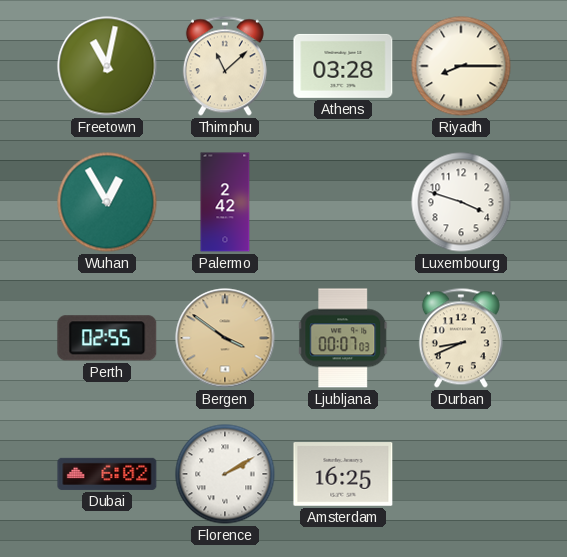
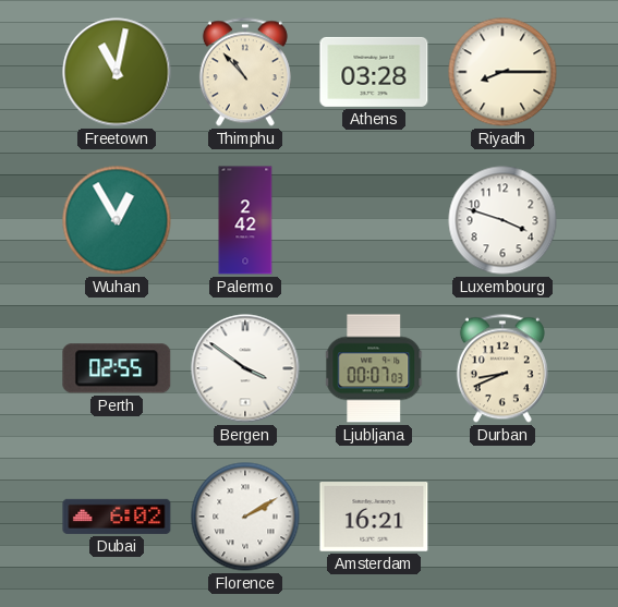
Thimphu: 11:08 -> 10:53 (245, 72)
Bergen dial: champagne -> white (245, 368)
Amsterdam: 16:25 -> 16:21 (374, 517)
